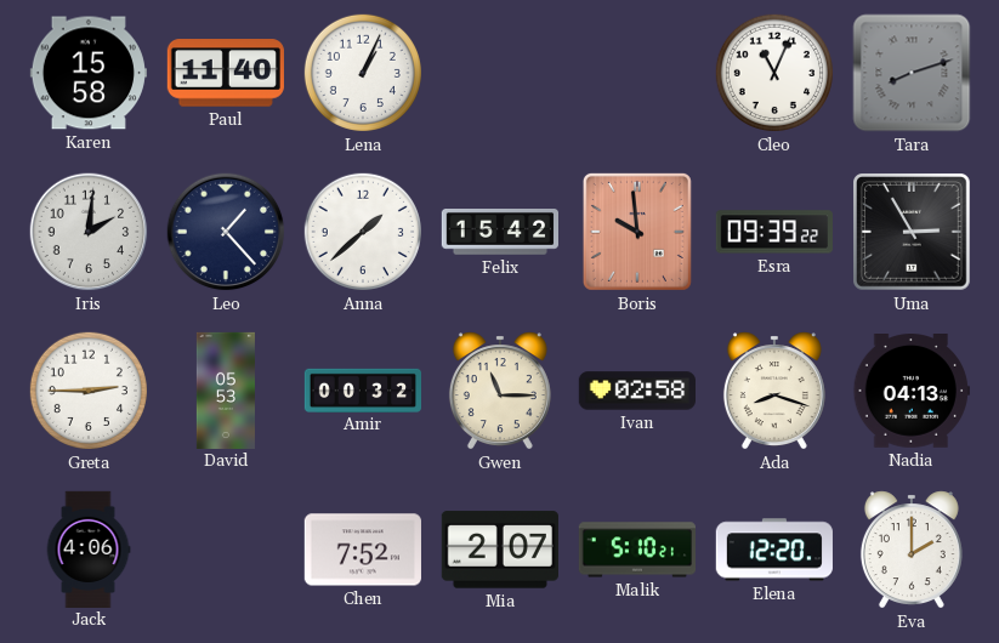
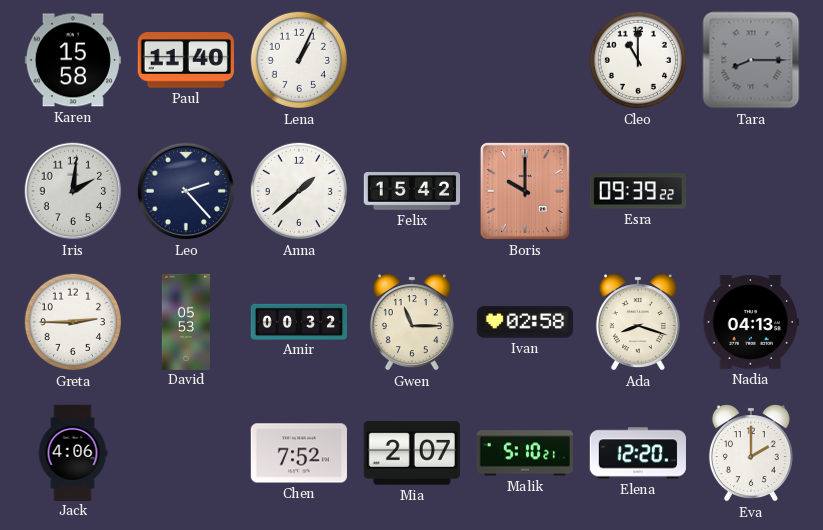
Cleo: 11:04 -> 11:00 (638, 60)
Tara: 8:12 -> 8:15 (751, 60)
Leo: 1:23 -> 2:23 (186, 191)
Boris: 9:59 -> 10:00 (525, 191)
Uma: 2:55 -> none (913, 233)
